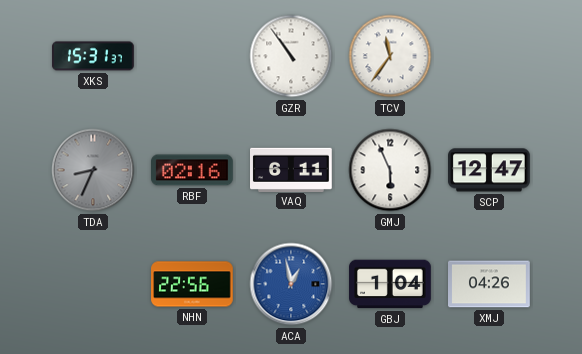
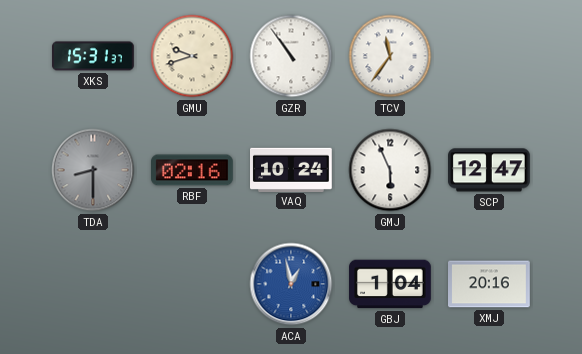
GMU: none -> 9:42 (192, 56)
TDA: 8:34 -> 8:30 (93, 170)
VAQ: 6:11 -> 10:24 (292, 169)
NHN: 22:56 -> none (192, 284)
XMJ: 04:26 -> 20:16 (489, 284)
